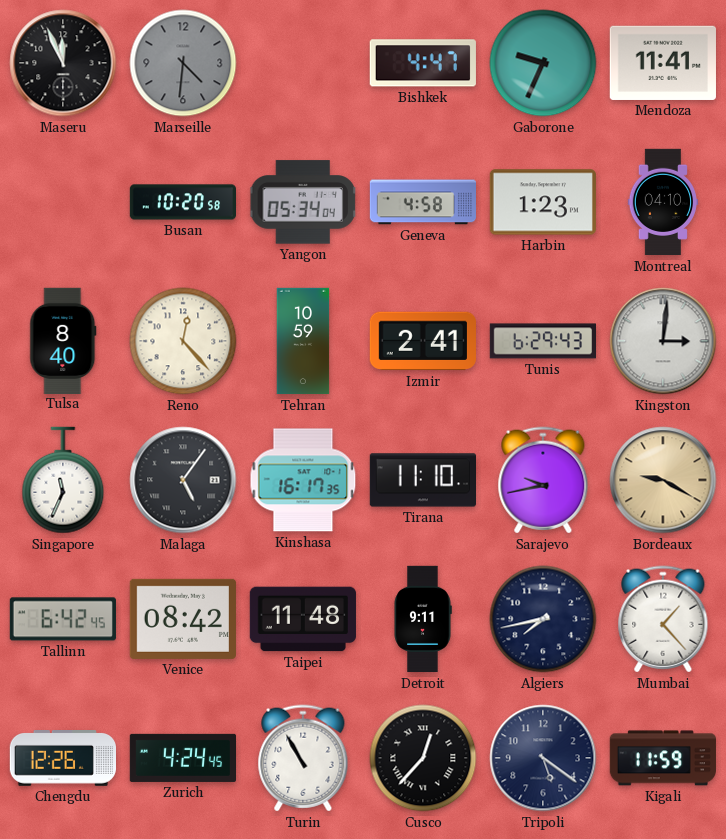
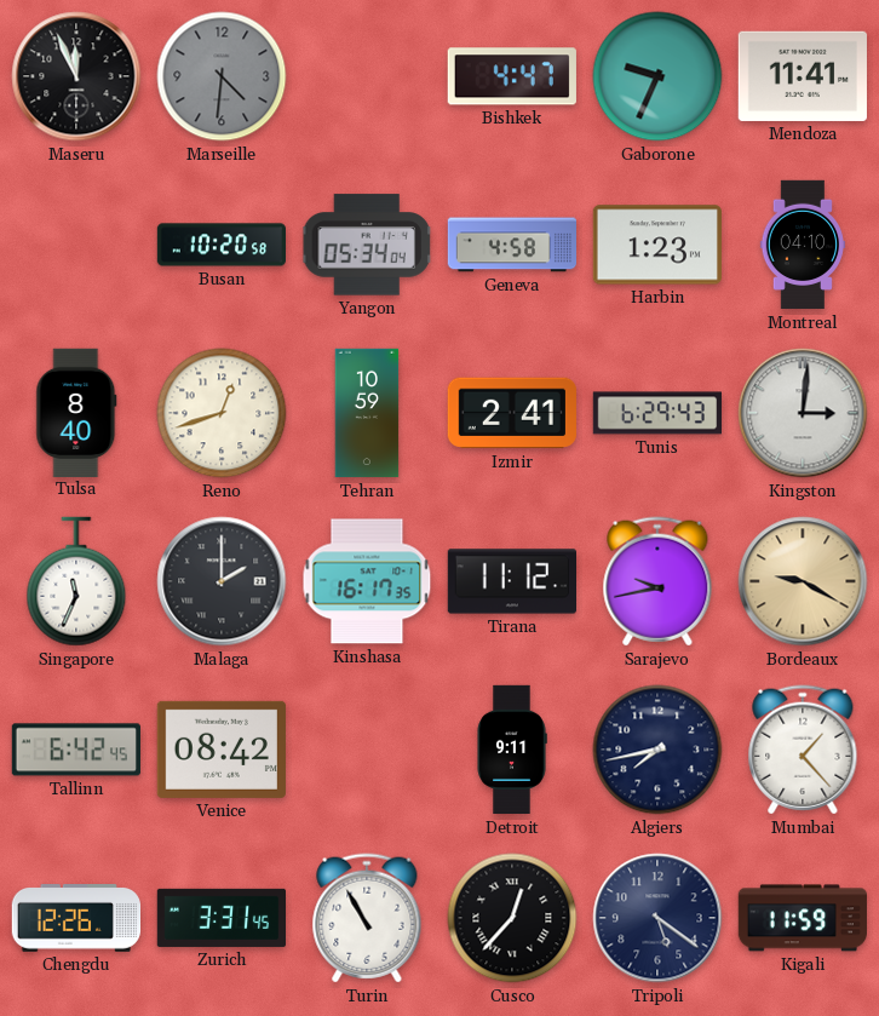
Reno: 12:23 -> 12:42 (222, 413)
Malaga: 5:06 -> 2:00 (222, 581)
Tirana: 11:10 -> 11:12 (511, 581)
Taipei: 11:48 -> none (302, 619)
Zurich: 4:24 -> 3:31 (220, 918)
